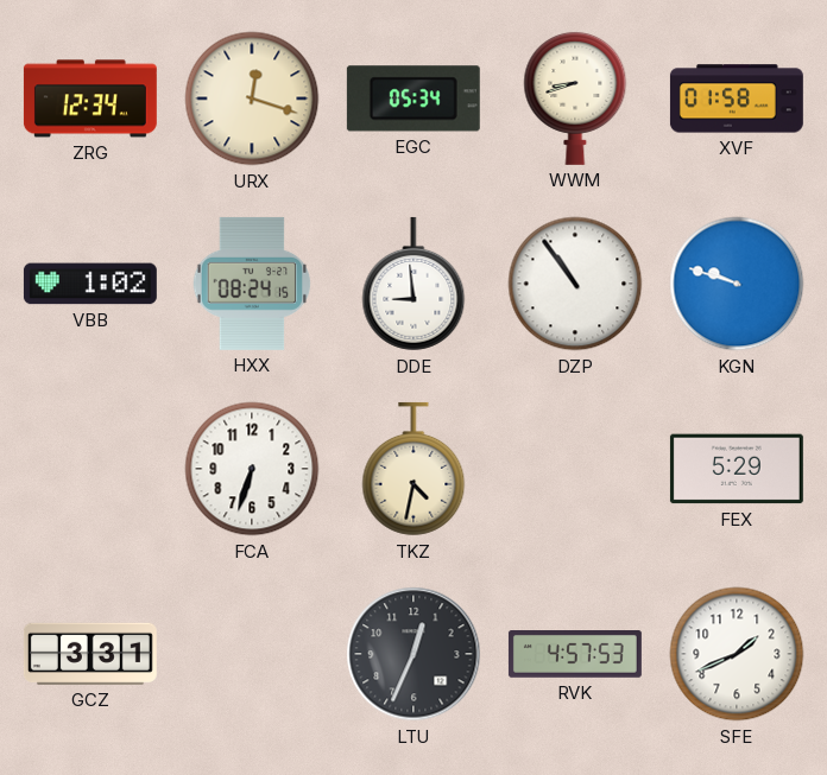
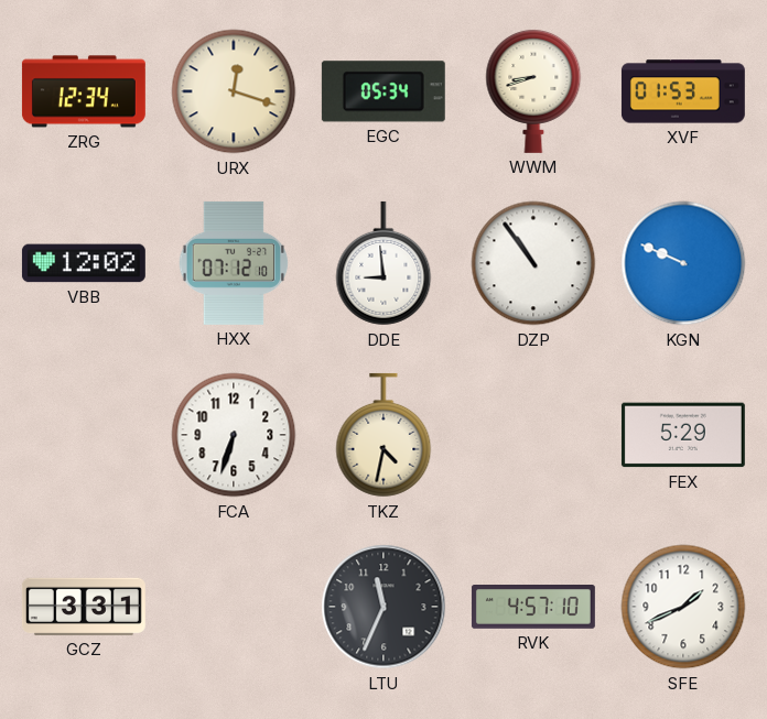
XVF: 01:58 -> 01:53 (683, 91)
VBB: 1:02 -> 12:02 (84, 263)
HXX: 08:24 -> 07:12 (234, 263)
KGN: 9:48 -> 9:49 (683, 263)
LTU: 12:34 -> 11:34 (383, 607)
RVK: 4:57:53 -> 4:57:10 (533, 608)
